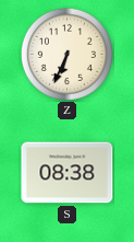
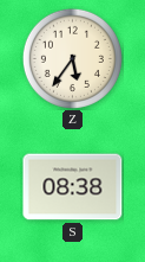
Z: 6:34 -> 5:36 (72, 58)
